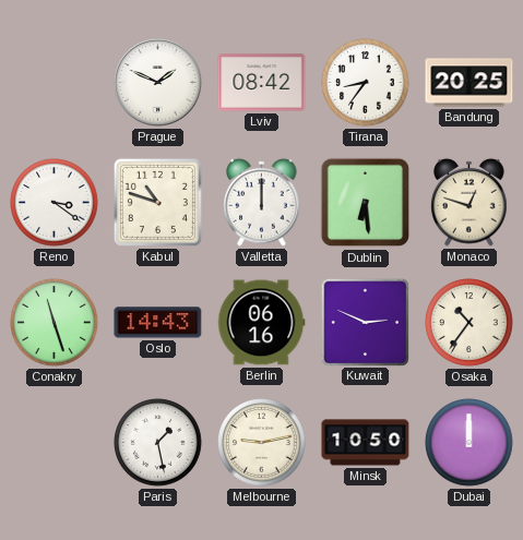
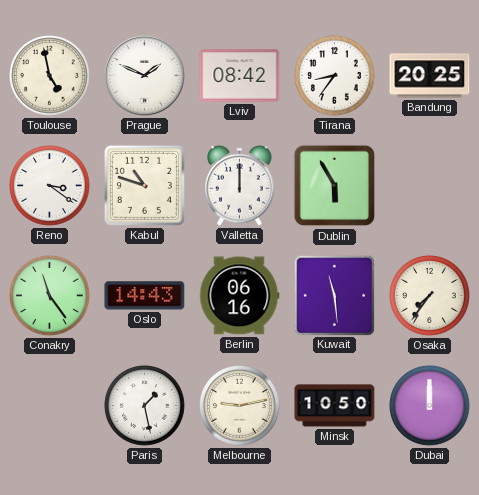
Toulouse: none -> 4:58 (50, 76)
Dublin: 6:29 -> 5:55 (335, 186)
Monaco: 12:48 -> none (469, 202)
Conakry: 11:27 -> 11:24 (50, 296)
Kuwait: 2:49 -> 11:29 (334, 295)
Osaka: 10:36 -> 7:36 (430, 296)
